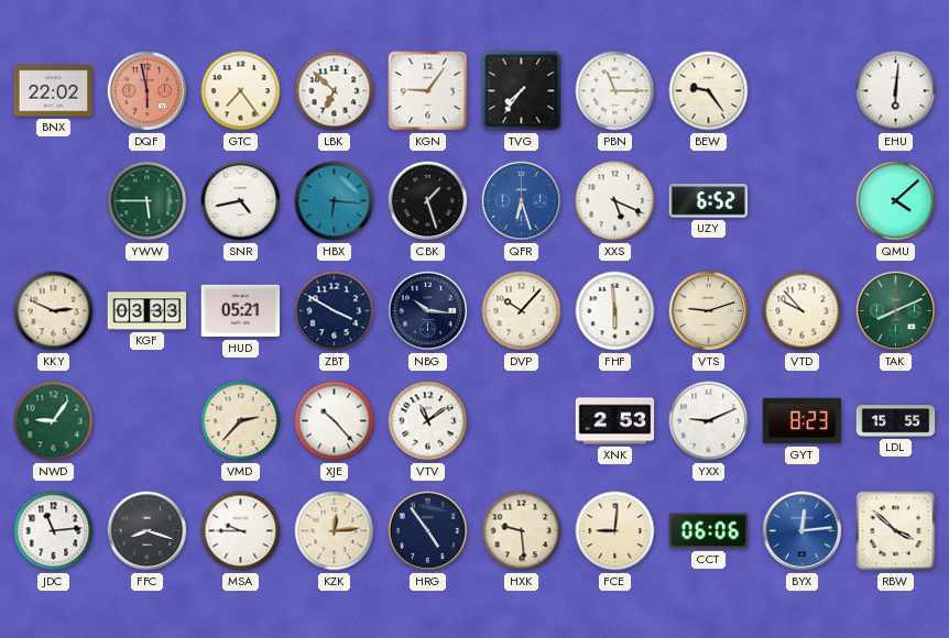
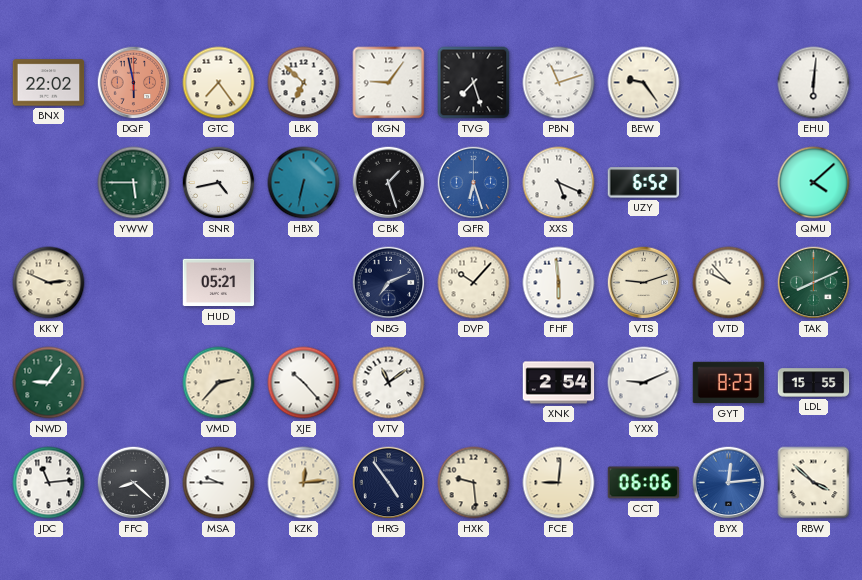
TVG: 7:36 -> 7:27 (474, 83)
PBN: 11:15 -> 11:12 (559, 83)
HBX: 6:16 -> 6:32 (304, 183)
KGF: 03:33 -> none (148, 311)
ZBT: 3:50 -> none (335, 311)
NBG: 10:16 -> 7:11 (389, 283)
XNK: 2:53 -> 2:54 (559, 383)
FFC: 8:18 -> 8:22 (134, 483)
